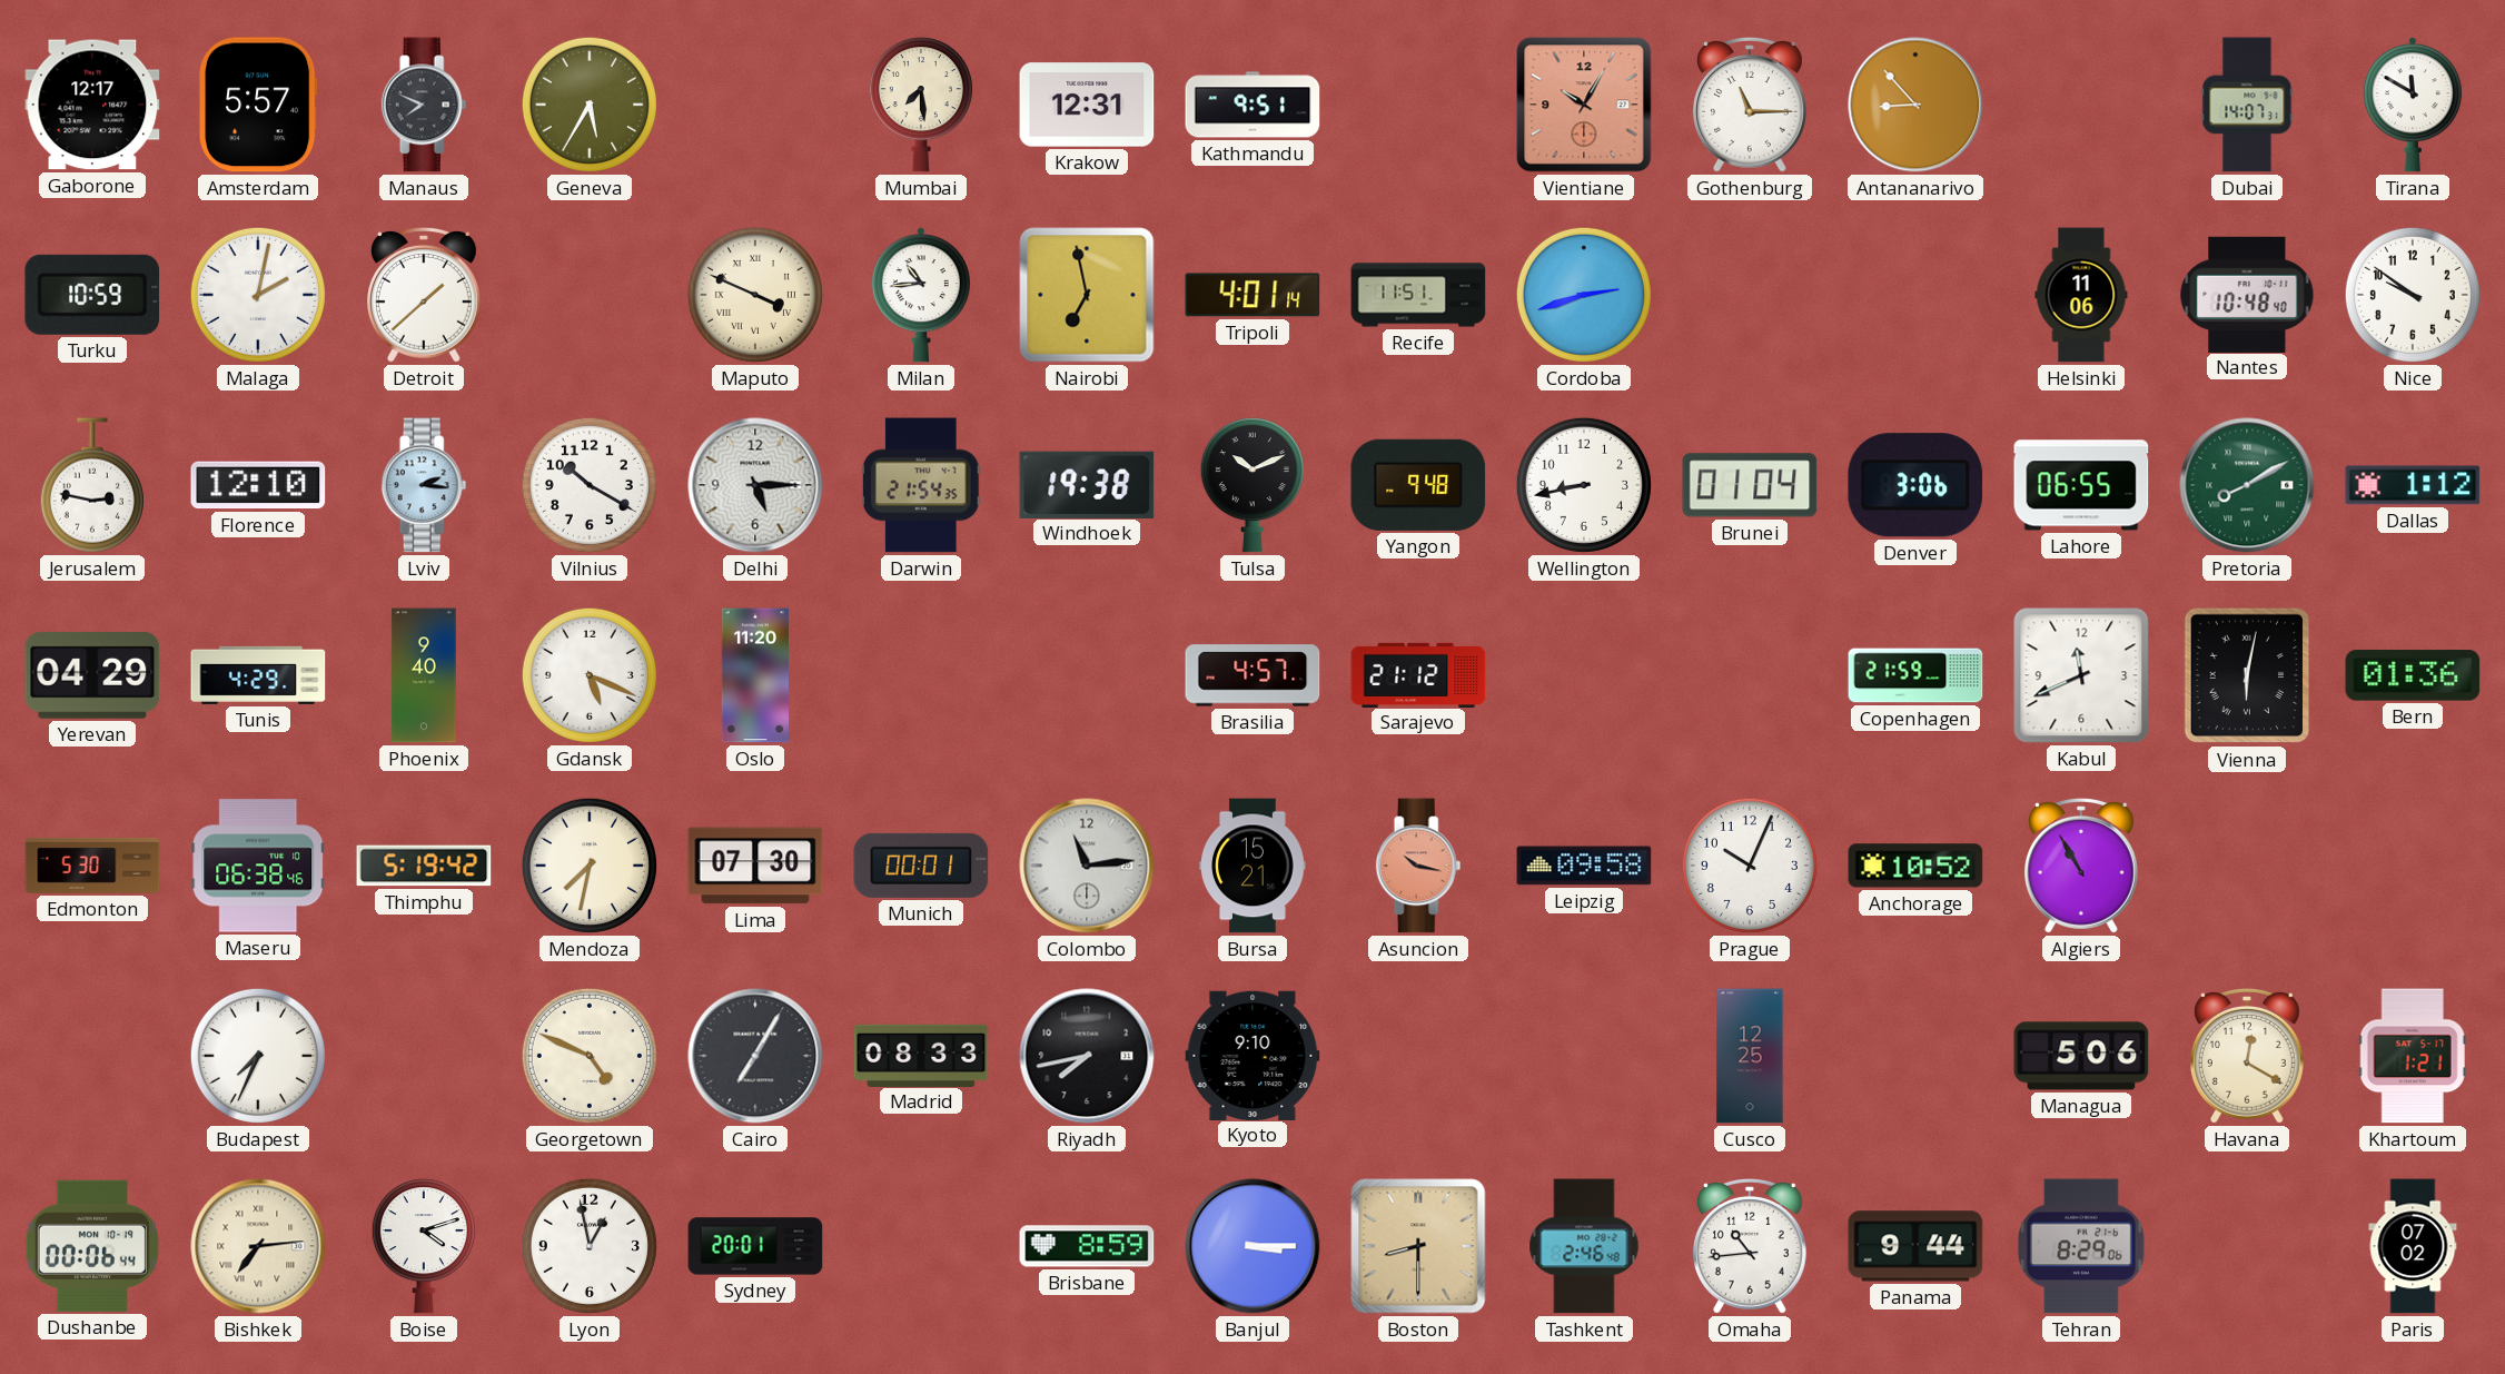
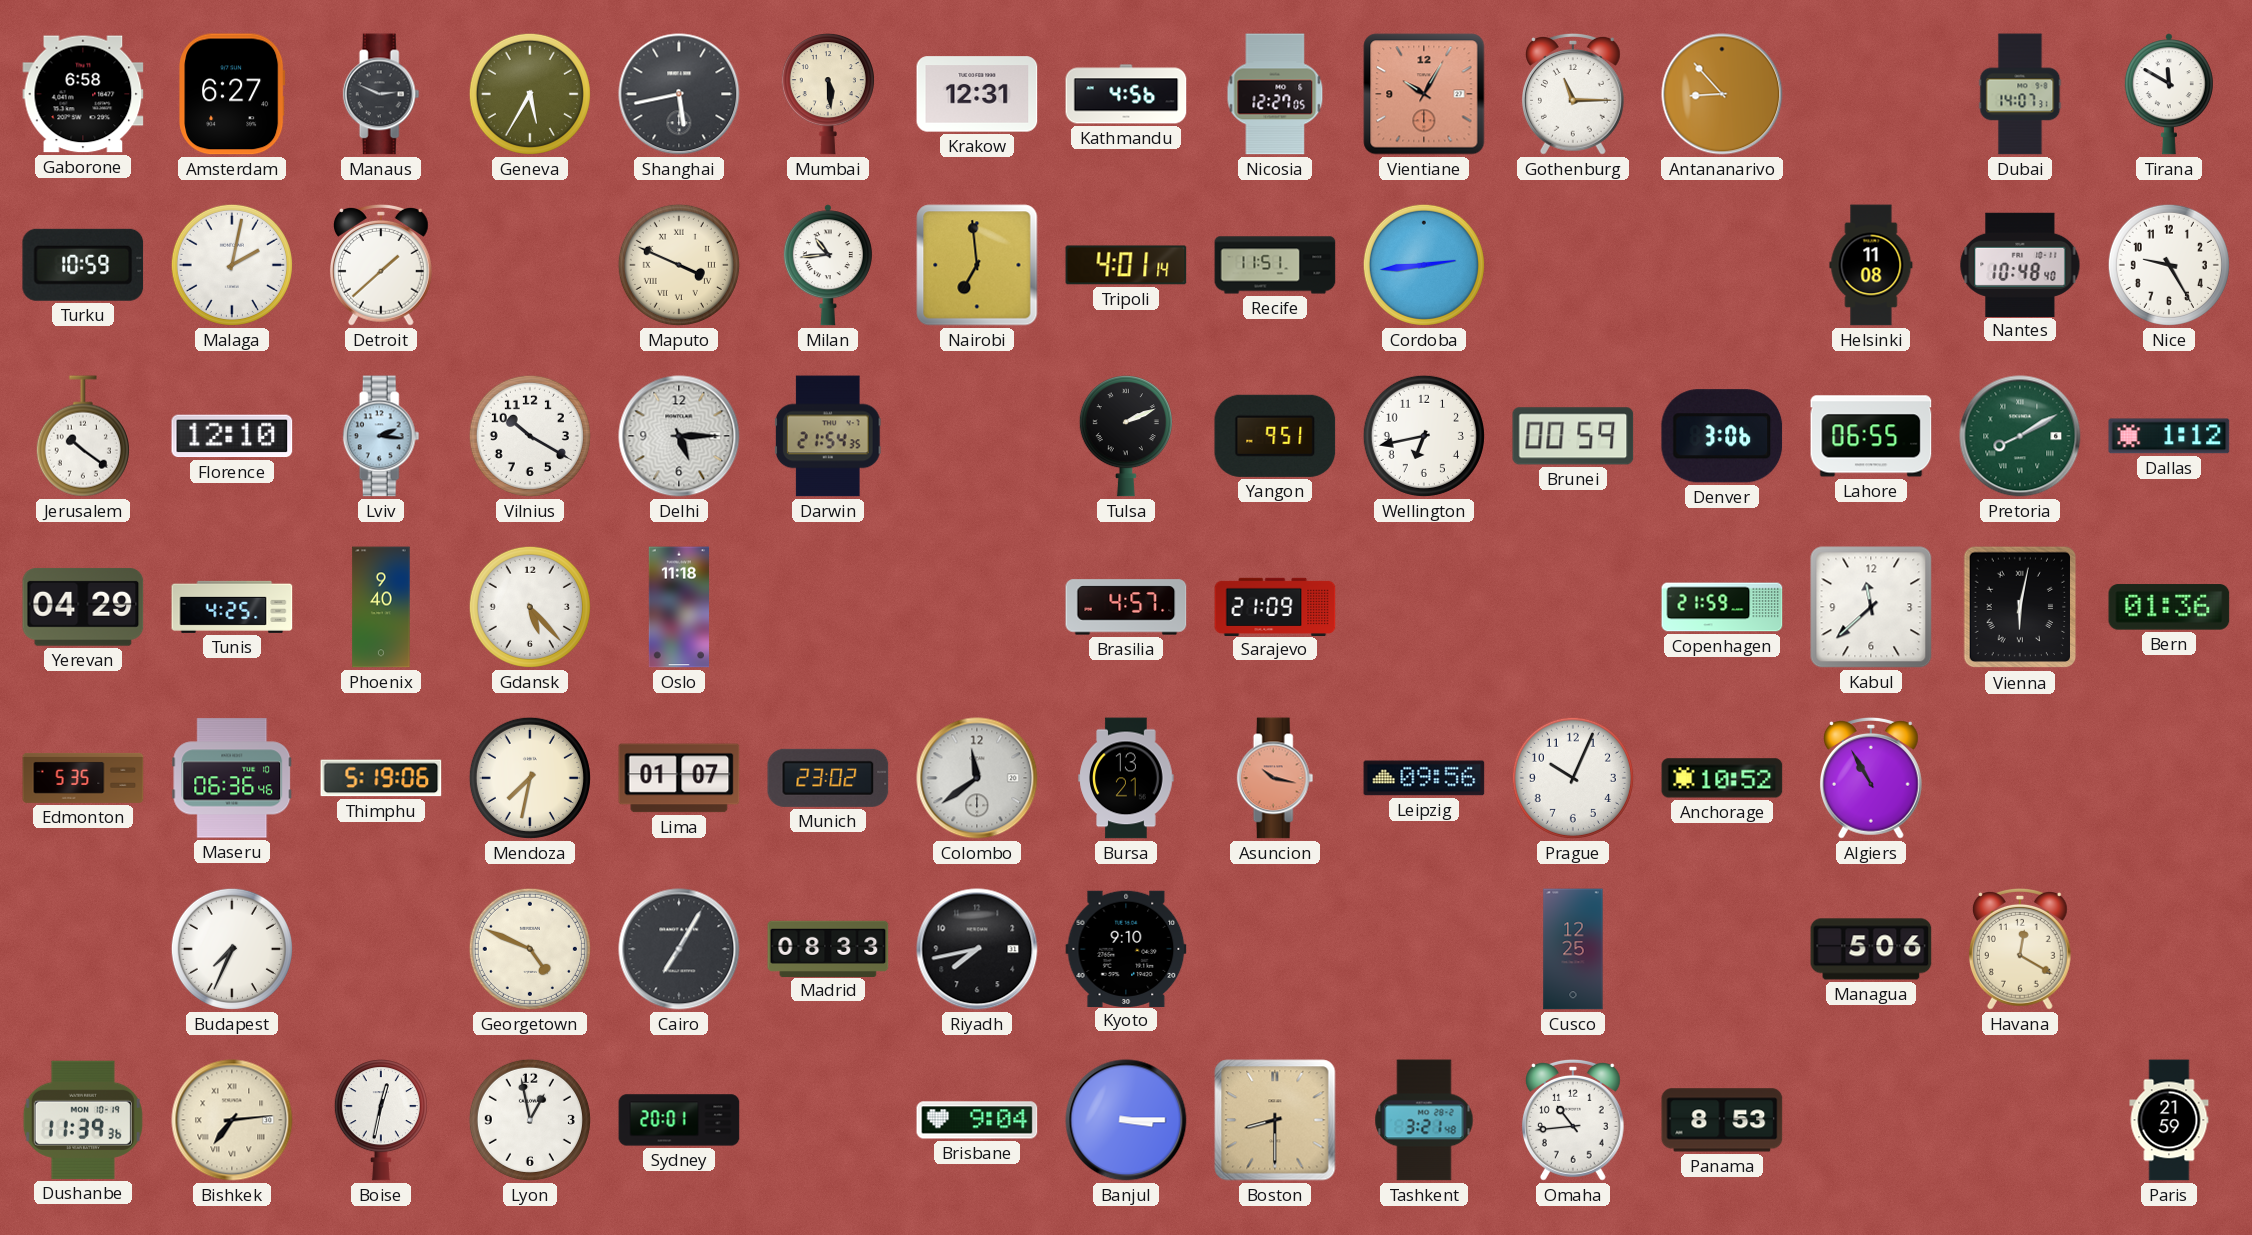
Gaborone: 12:17 -> 6:58 (83, 94)
Amsterdam: 5:57 -> 6:27 (232, 94)
Manaus: 7:49 -> 2:49 (381, 94)
Shanghai: none -> 5:43 (679, 94)
Mumbai: 7:29 -> 5:29 (828, 94)
Kathmandu: 9:51 -> 4:56 (1126, 94)
Nicosia: none -> 12:27 (1275, 94)
Nairobi: 6:58 -> 6:59 (977, 265)
Cordoba: 2:42 -> 2:44 (1424, 265)
Helsinki: 11:06 -> 11:08 (1871, 265)
Nice: 9:51 -> 9:25 (2169, 265)
Jerusalem: 2:47 -> 10:21 (83, 436)
Windhoek: 19:38 -> none (1087, 484)
Tulsa: 10:11 -> 2:11 (1126, 436)
Yangon: 9:48 -> 9:51 (1275, 436)
Wellington: 8:43 -> 6:43 (1424, 436)
Brunei: 01:04 -> 00:59 (1573, 436)
Tunis: 4:29 -> 4:25 (232, 607)
Gdansk: 5:19 -> 5:23 (530, 607)
Oslo: 11:20 -> 11:18 (678, 607)
Sarajevo: 21:12 -> 21:09 (1275, 606)
Kabul: 11:41 -> 11:38 (1871, 607)
Edmonton: 5:30 -> 5:35 (83, 778)
Maseru: 06:38 -> 06:36 (232, 778)
Thimphu: 5:19:42 -> 5:19:06 (381, 778)
Lima: 07:30 -> 01:07 (679, 778)
Munich: 00:01 -> 23:02 (828, 778)
Colombo: 11:14 -> 11:39 (977, 778)
Bursa: 15:21 -> 13:21 (1126, 778)
Leipzig: 09:58 -> 09:56 (1424, 778)
Khartoum: 1:21 -> none (2413, 1056)
Dushanbe: 00:06 -> 11:39 (83, 1120)
Boise: 4:12 -> 12:32 (381, 1120)
Brisbane: 8:59 -> 9:04 (977, 1120)
Tashkent: 2:46 -> 3:21 (1424, 1120)
Panama: 9:44 -> 8:53 (1722, 1120)
Tehran: 8:29 -> none (2081, 1246)
Paris: 07:02 -> 21:59 (2169, 1120)
